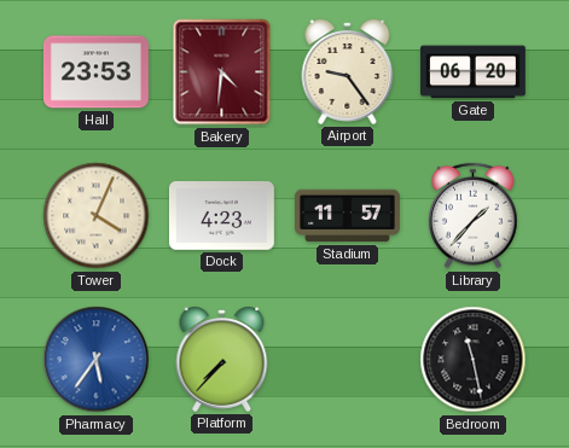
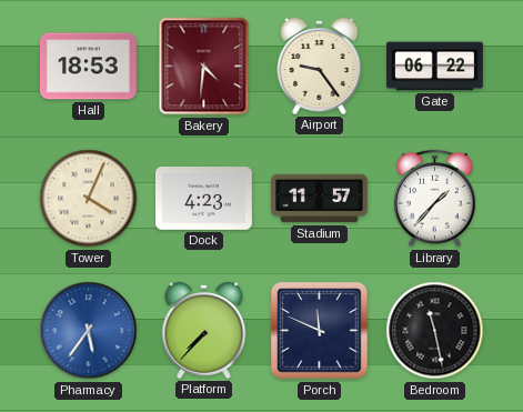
Hall: 23:53 -> 18:53 (88, 67)
Gate: 06:20 -> 06:22 (435, 67)
Porch: none -> 11:49 (320, 331)
